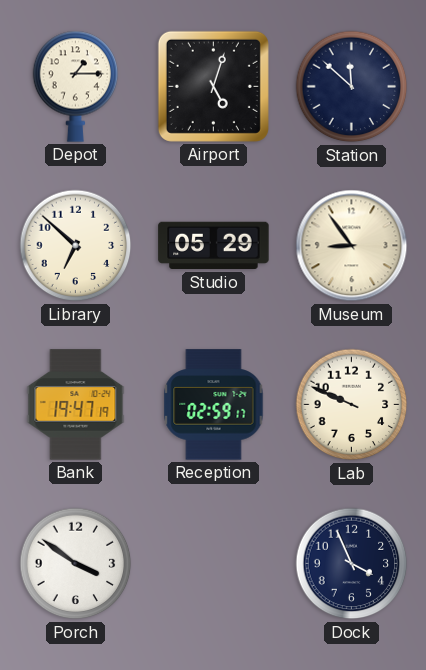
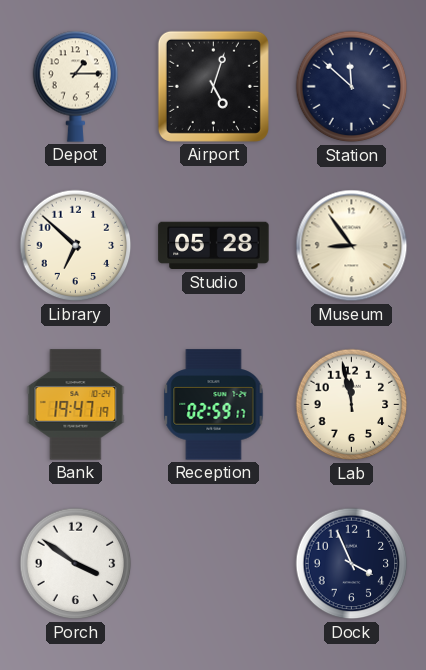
Studio: 05:29 -> 05:28 (214, 246)
Lab: 9:49 -> 11:58 (352, 405)
